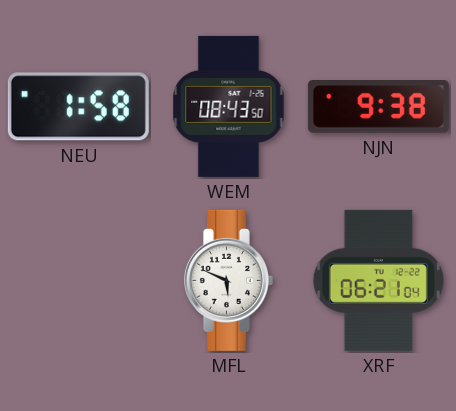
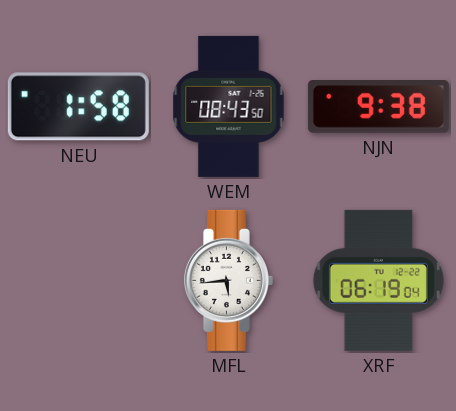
MFL: 5:49 -> 5:44 (228, 280)
XRF: 06:21 -> 06:19 (378, 280)
